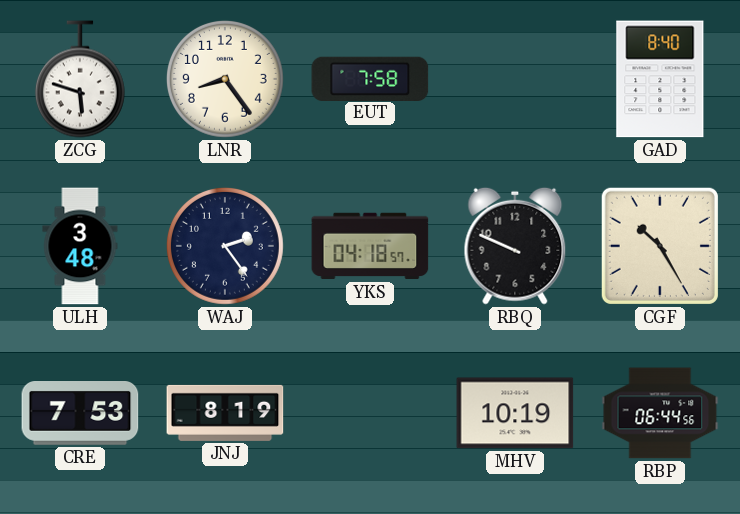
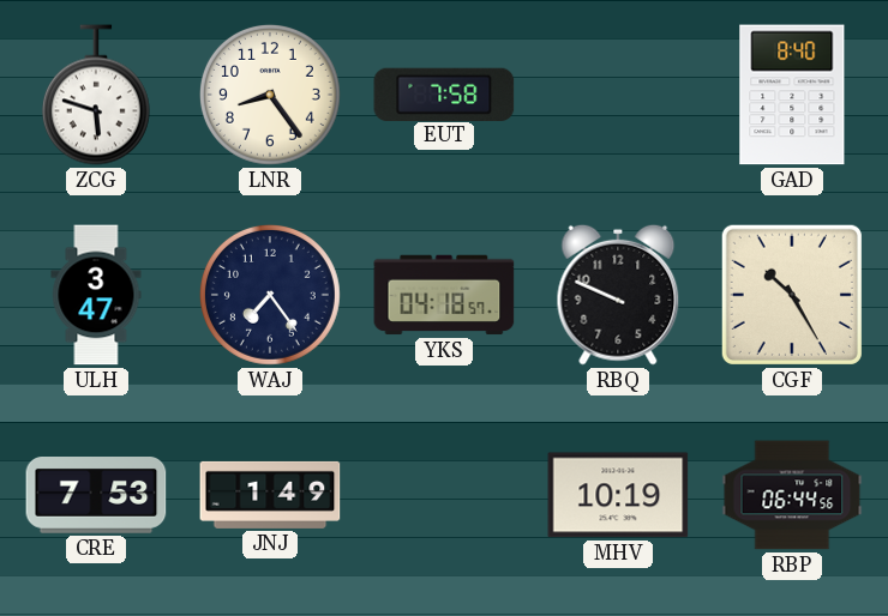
ULH: 3:48 -> 3:47 (96, 295)
WAJ: 2:24 -> 7:24 (270, 295)
JNJ: 8:19 -> 1:49 (270, 495)
